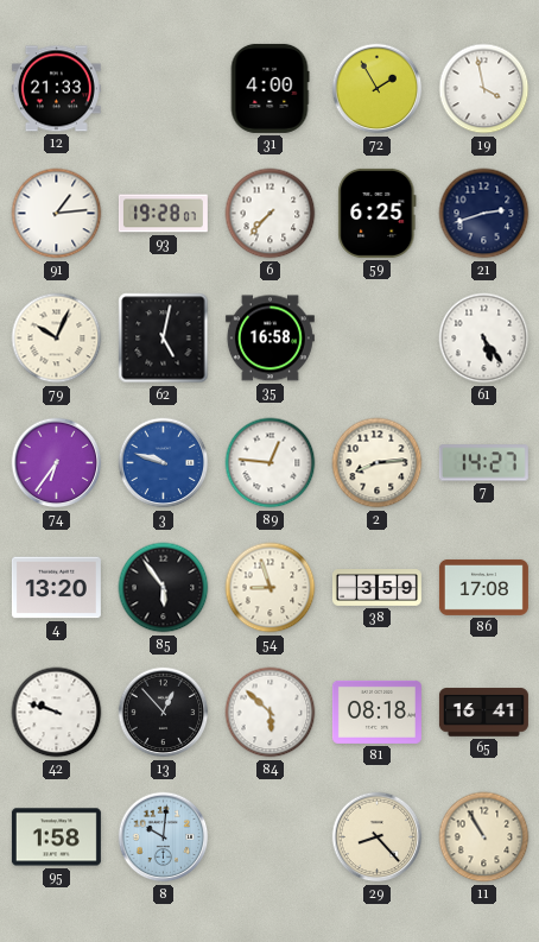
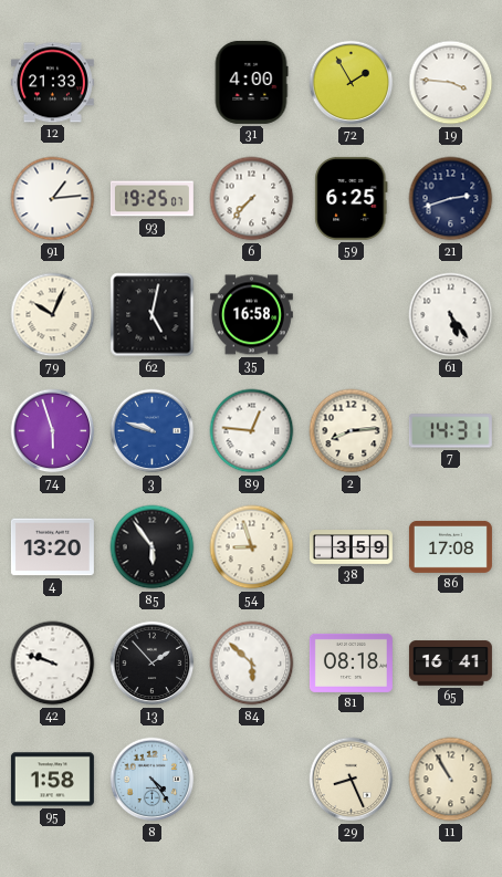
19: 3:58 -> 3:46 (451, 83)
93: 19:28 -> 19:25 (151, 199)
74: 6:36 -> 5:57 (53, 431)
7: 14:27 -> 14:31 (450, 431)
13: 12:53 -> 1:53 (153, 664)
8: 10:01 -> 4:24 (153, 780)
29: 8:23 -> 8:26 (352, 780)
